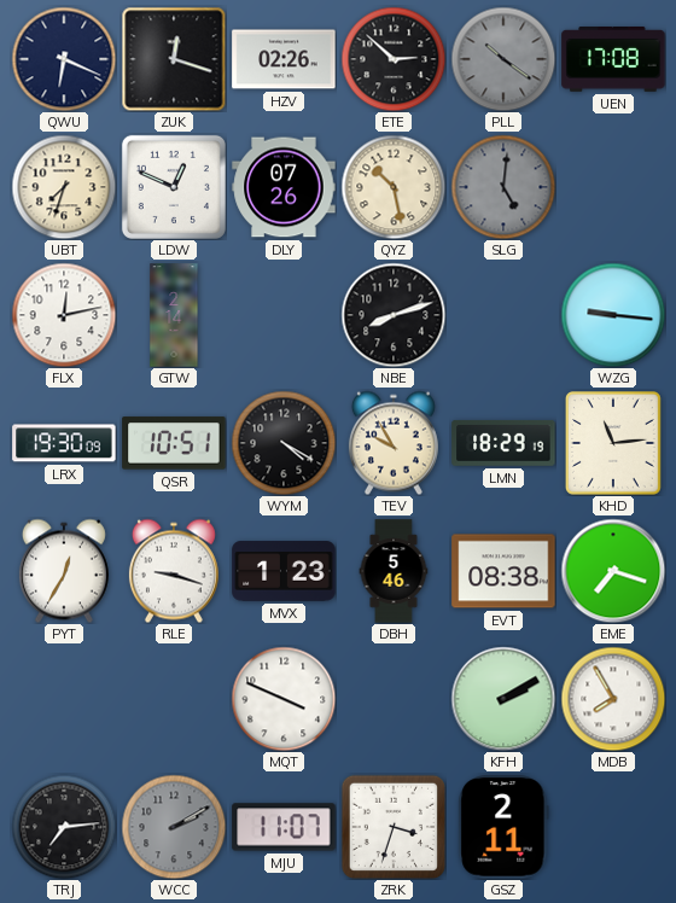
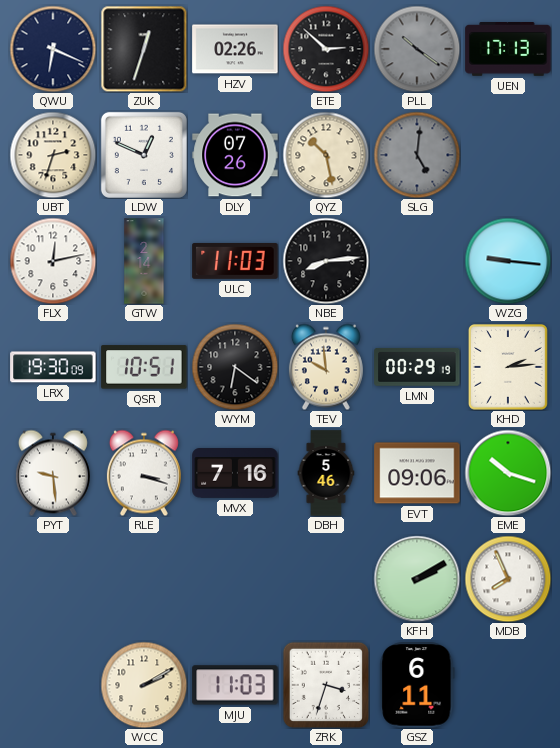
ZUK: 12:18 -> 12:33 (144, 49)
UEN: 17:08 -> 17:13 (508, 50)
UBT: 7:33 -> 2:33 (53, 155)
ULC: none -> 11:03 (235, 261)
NBE: 8:12 -> 8:14 (326, 261)
WYM: 4:20 -> 6:21 (235, 367)
TEV: 9:55 -> 9:59 (326, 367)
LMN: 18:29 -> 00:29 (417, 367)
KHD: 11:14 -> 2:14 (509, 368)
PYT: 12:35 -> 9:29 (53, 473)
RLE: 9:18 -> 3:18 (144, 473)
MVX: 1:23 -> 7:16 (235, 473)
EVT: 08:38 -> 09:06 (417, 473)
EME: 7:18 -> 10:18 (508, 473)
MQT: 3:49 -> none (284, 699)
MDB: 7:55 -> 7:56 (508, 579)
TRJ: 7:14 -> none (64, 827)
WCC dial: grey -> cream (144, 685)
MJU: 11:07 -> 11:03 (235, 685)
GSZ: 2:11 -> 6:11 (417, 685)
